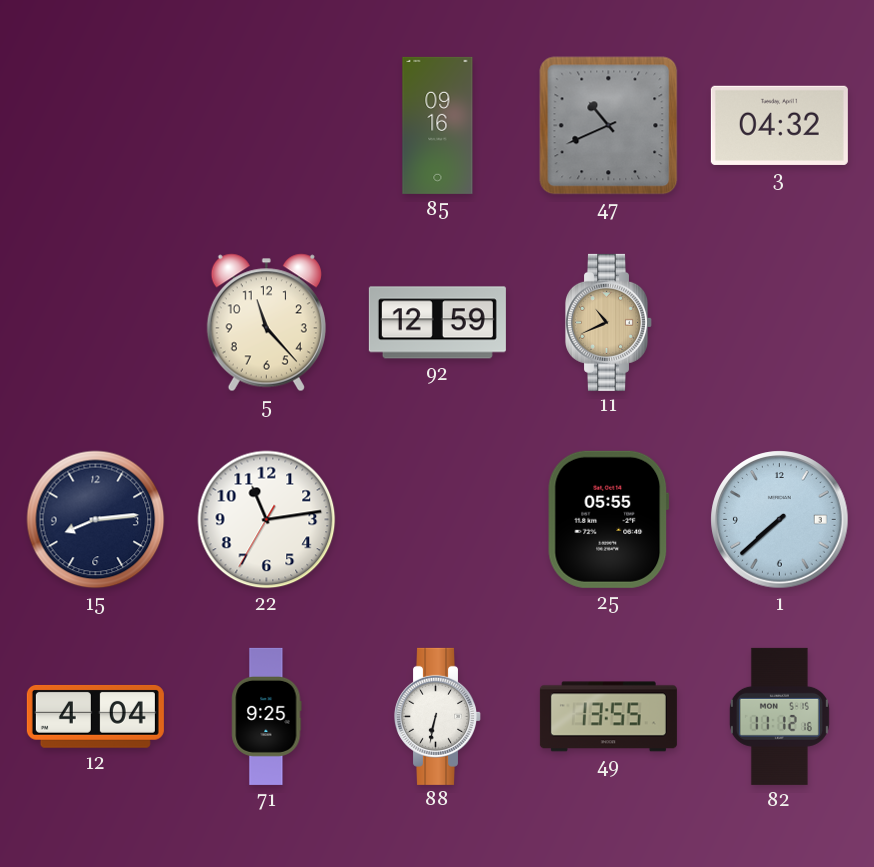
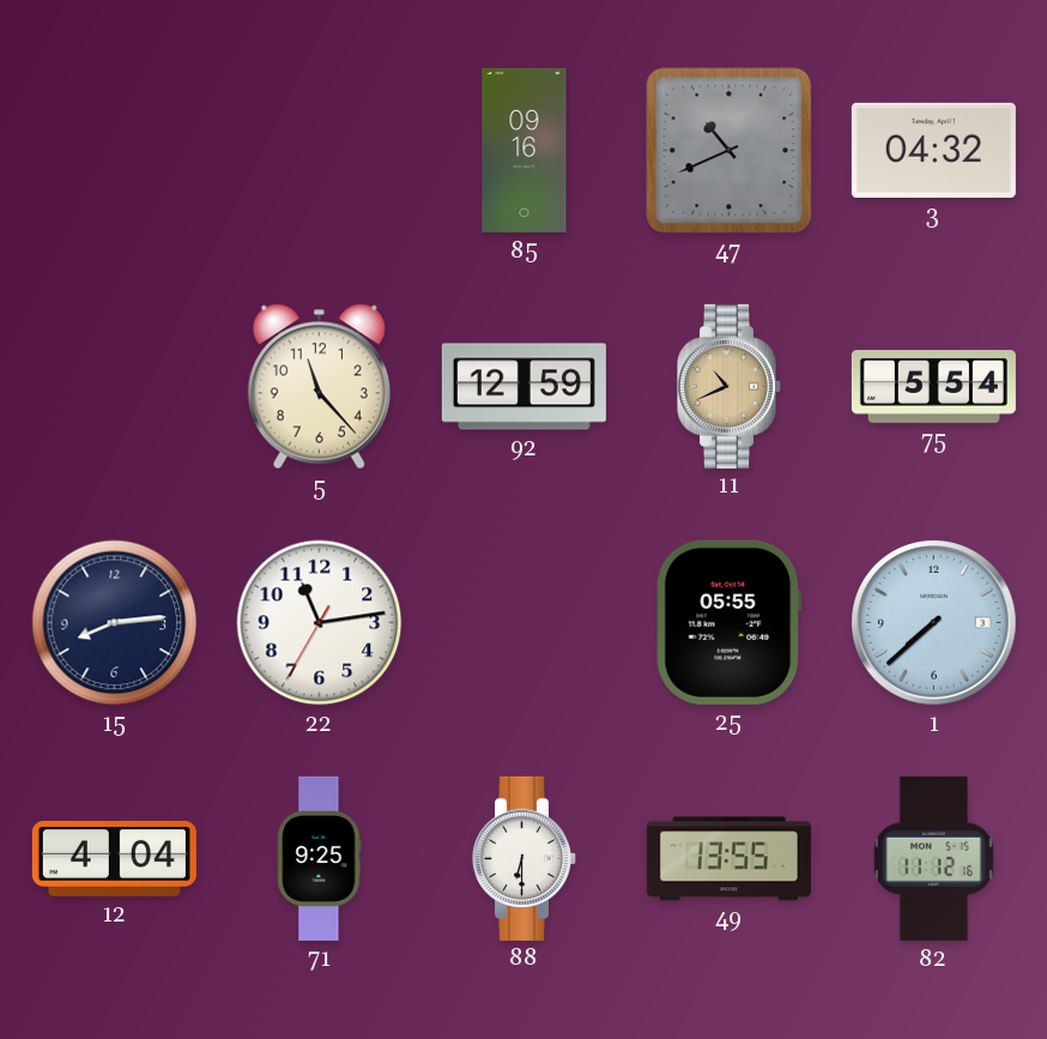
75: none -> 5:54 (933, 387)
88: 6:32 -> 6:30 (525, 858)
